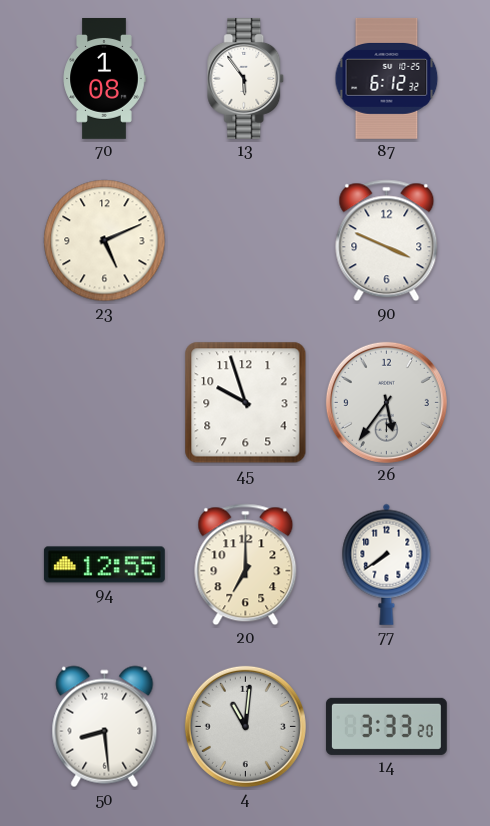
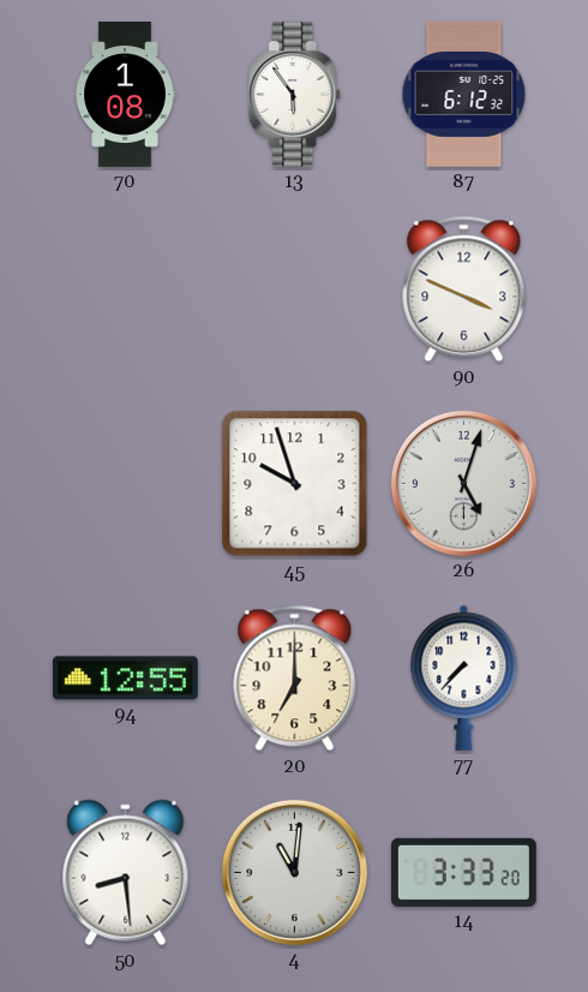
23: 5:11 -> none (105, 241)
26: 5:36 -> 5:03 (463, 483)
77: 7:39 -> 7:37 (464, 677)
